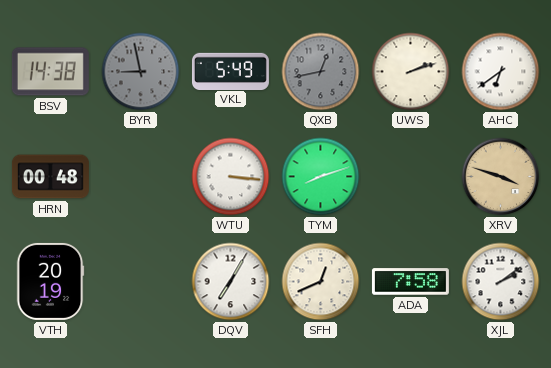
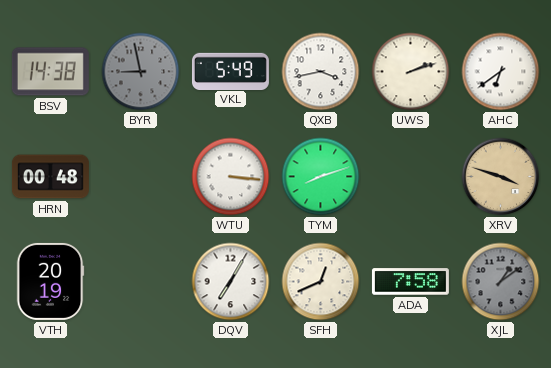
QXB: 12:43 -> 3:43 (321, 72)
QXB dial: grey -> white (321, 72)
XJL: 2:09 -> 1:09 (501, 282)
XJL dial: white -> grey (501, 282)
